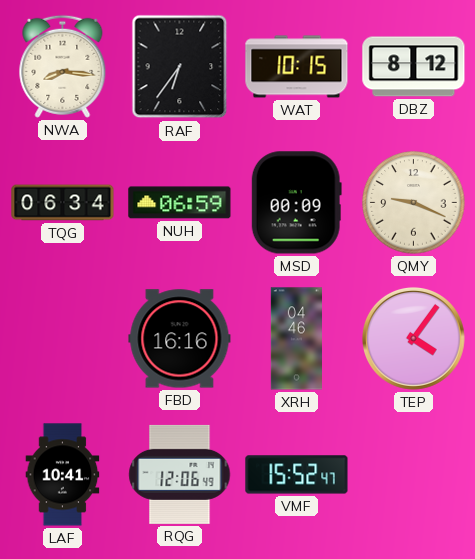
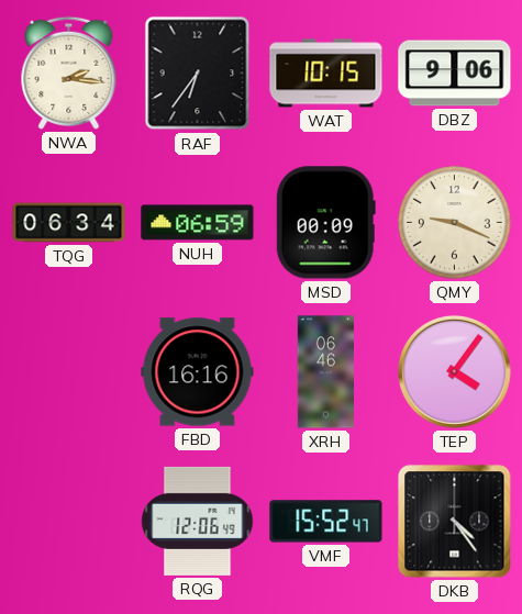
NWA: 8:16 -> 2:16 (69, 72)
DBZ: 8:12 -> 9:06 (455, 74)
XRH: 04:46 -> 06:46 (325, 372)
LAF: 10:41 -> none (63, 475)
DKB: none -> 4:24 (455, 522)
